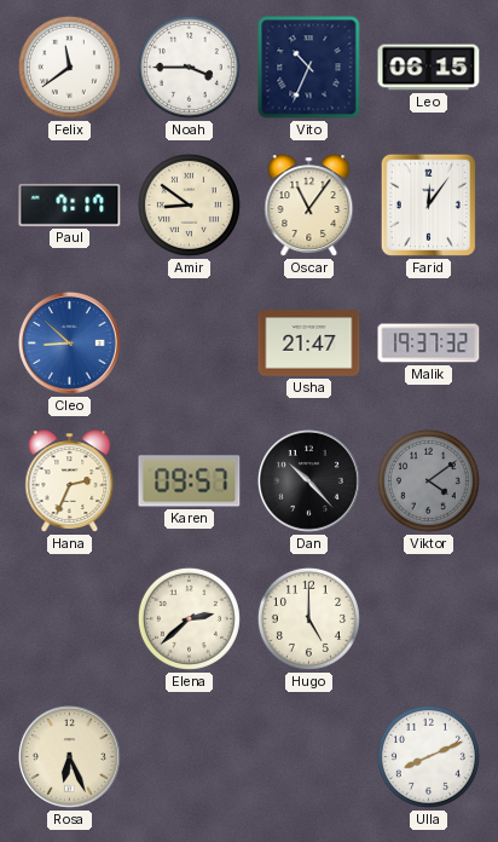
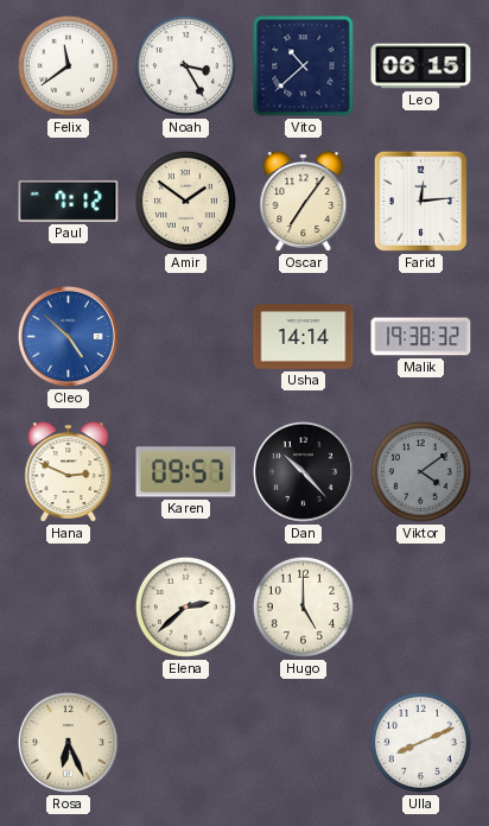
Noah: 3:45 -> 3:25 (185, 65)
Vito: 10:34 -> 10:38 (304, 66)
Paul: 7:17 -> 7:12 (69, 201)
Amir: 8:51 -> 1:51 (185, 201)
Oscar: 11:06 -> 7:06 (304, 202)
Farid: 12:06 -> 12:14 (420, 201)
Cleo: 8:52 -> 4:52 (68, 336)
Usha: 21:47 -> 14:14 (304, 337)
Malik: 19:37 -> 19:38 (421, 337)
Hana: 2:34 -> 2:49 (69, 472)
